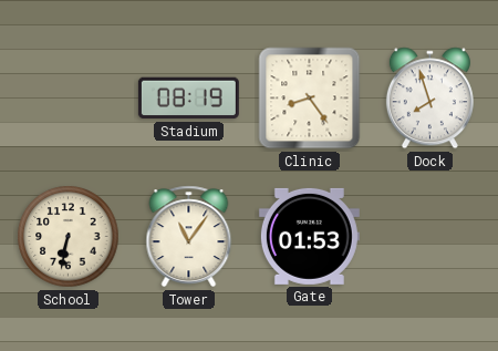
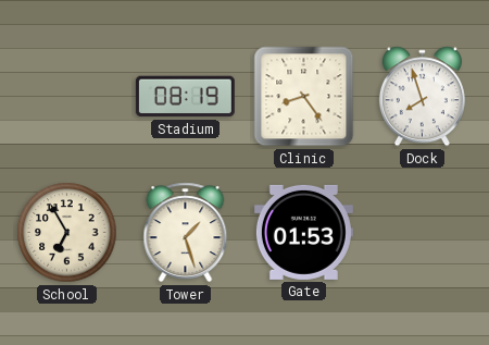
School: 6:32 -> 6:55 (67, 233)
Tower: 11:06 -> 1:27 (186, 233)
